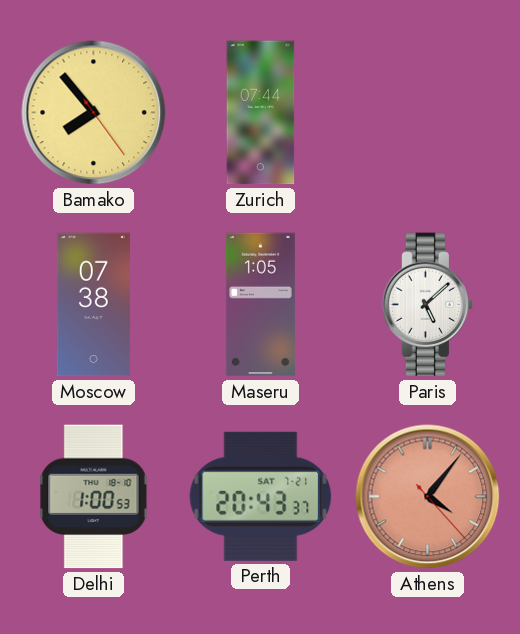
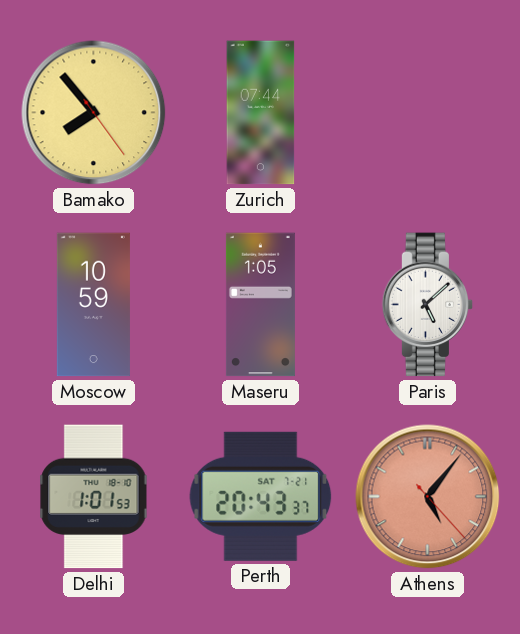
Moscow: 07:38 -> 10:59 (93, 305)
Delhi: 1:00 -> 1:01 (94, 497)
Athens: 4:06 -> 5:06 (428, 497)
